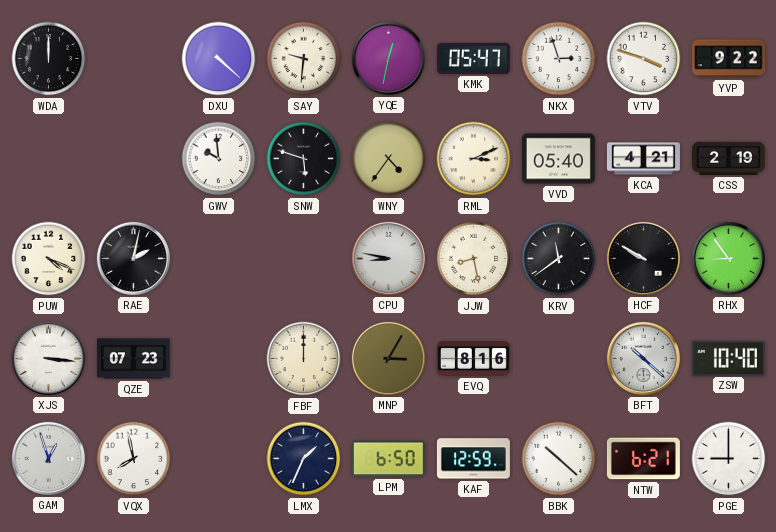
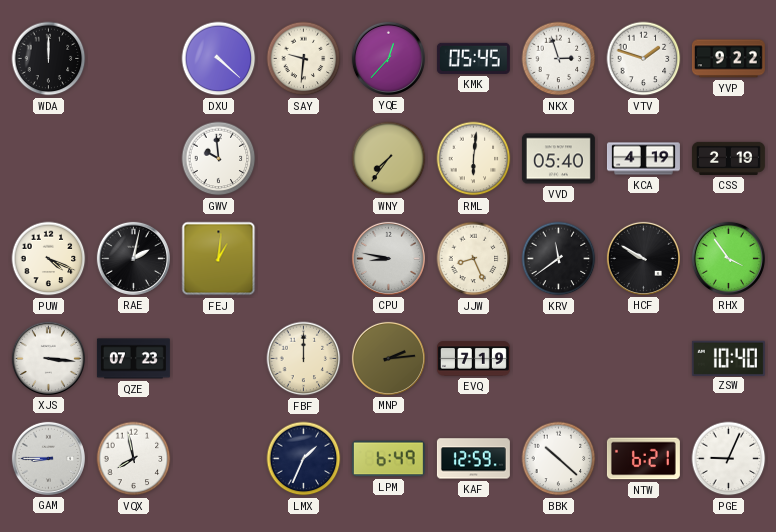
YQE: 12:32 -> 12:37 (388, 58)
KMK: 05:47 -> 05:45 (473, 58)
VTV: 3:48 -> 1:48 (644, 59)
SNW: 5:48 -> none (304, 159)
WNY: 4:36 -> 7:36 (389, 159)
RML: 3:11 -> 6:01 (474, 159)
KCA: 4:21 -> 4:19 (643, 159)
FEJ: none -> 1:01 (219, 259)
JJW: 8:28 -> 8:26 (474, 259)
RHX: 8:54 -> 3:54 (728, 258)
MNP: 3:05 -> 2:14 (388, 358)
EVQ: 8:16 -> 7:19 (473, 359)
BFT: 10:22 -> none (643, 358)
GAM: 12:57 -> 8:45 (48, 458)
LPM: 6:50 -> 6:49 (388, 459)
PGE: 9:00 -> 9:04 (729, 459)
